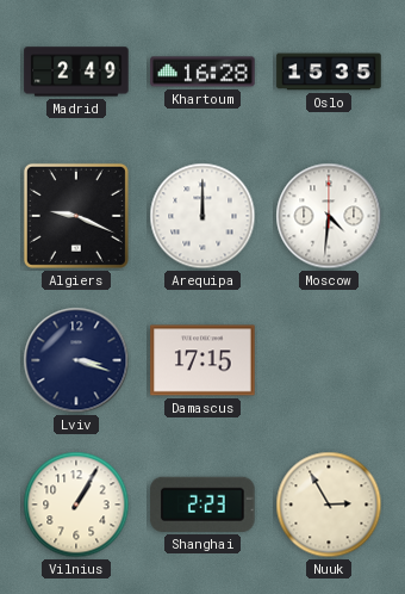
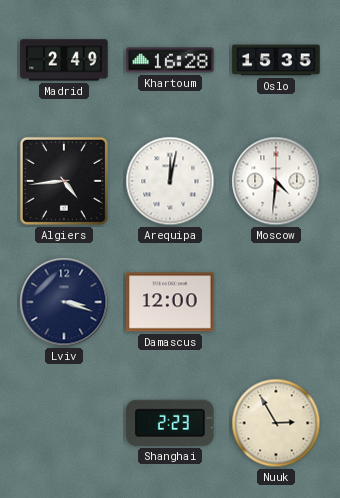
Algiers: 9:19 -> 4:44 (64, 181)
Arequipa: 12:00 -> 12:02 (170, 181)
Damascus: 17:15 -> 12:00 (170, 302)
Vilnius: 1:05 -> none (76, 505)
